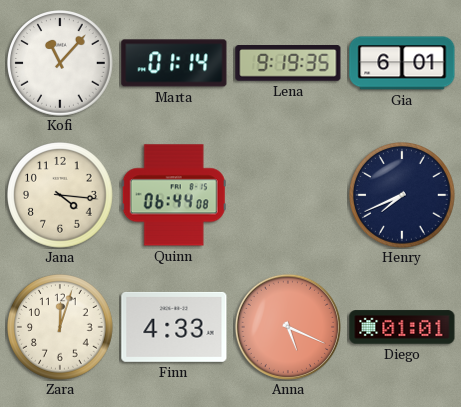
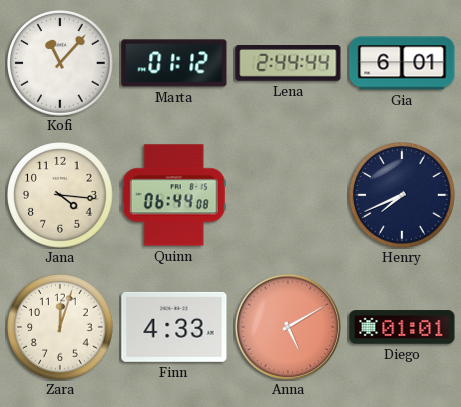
Marta: 01:14 -> 01:12 (174, 63)
Lena: 9:19 -> 2:44 (288, 64)
Anna: 5:19 -> 5:10 (288, 327)
